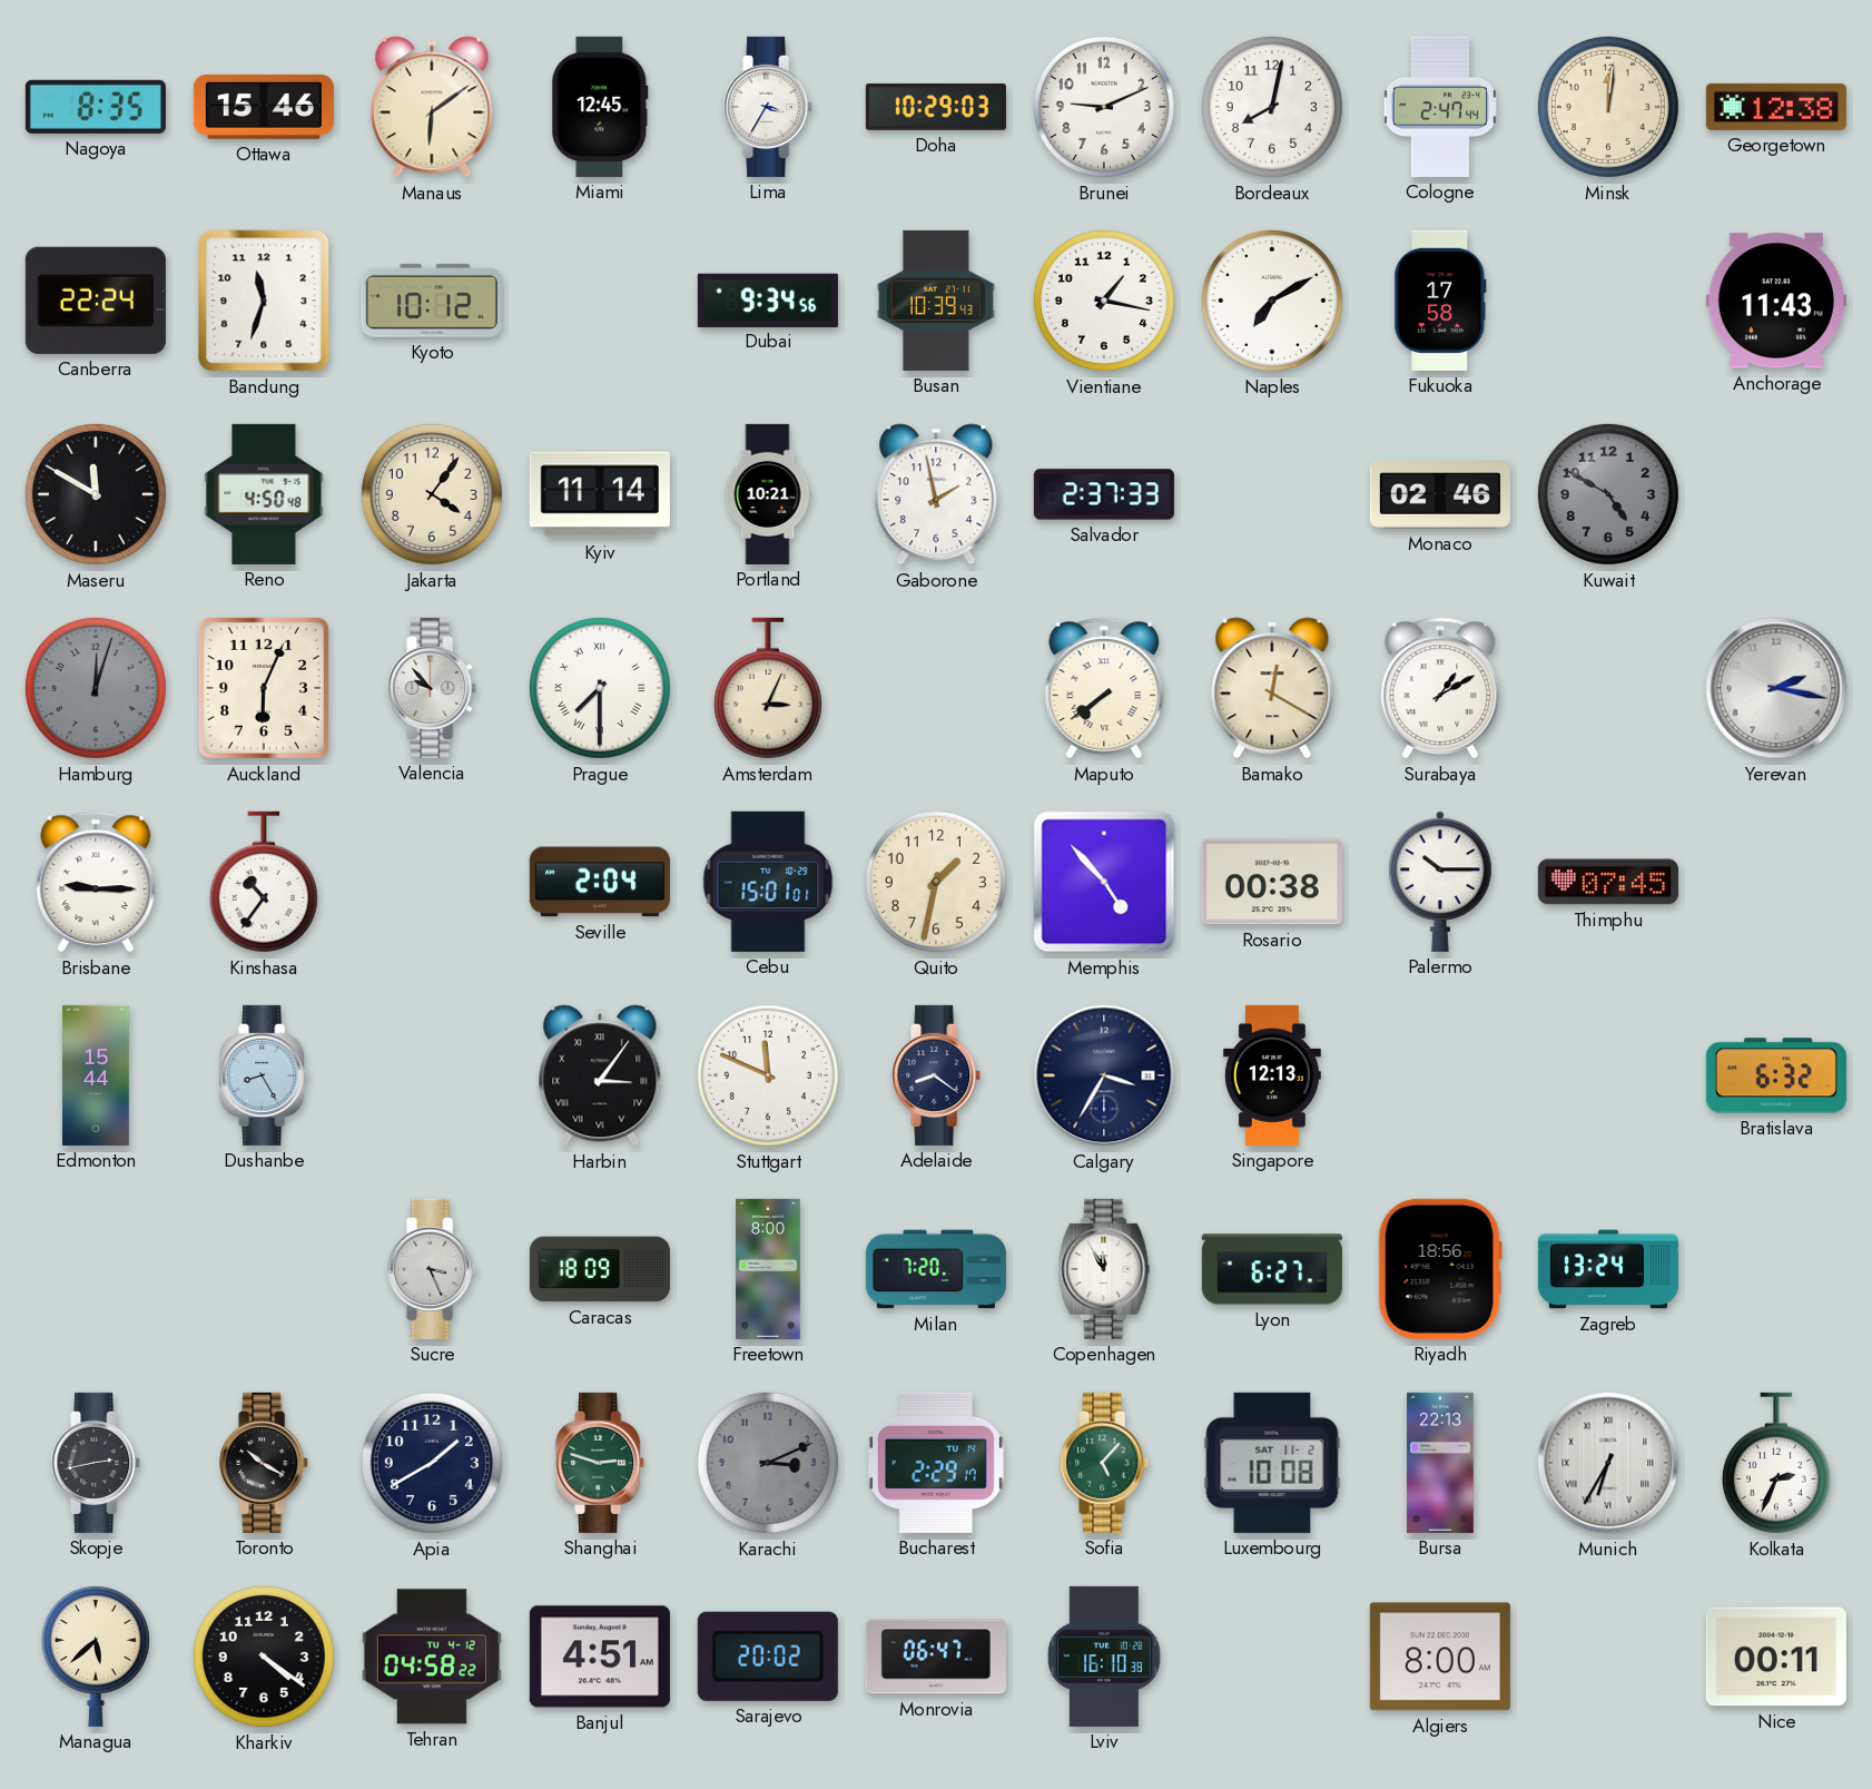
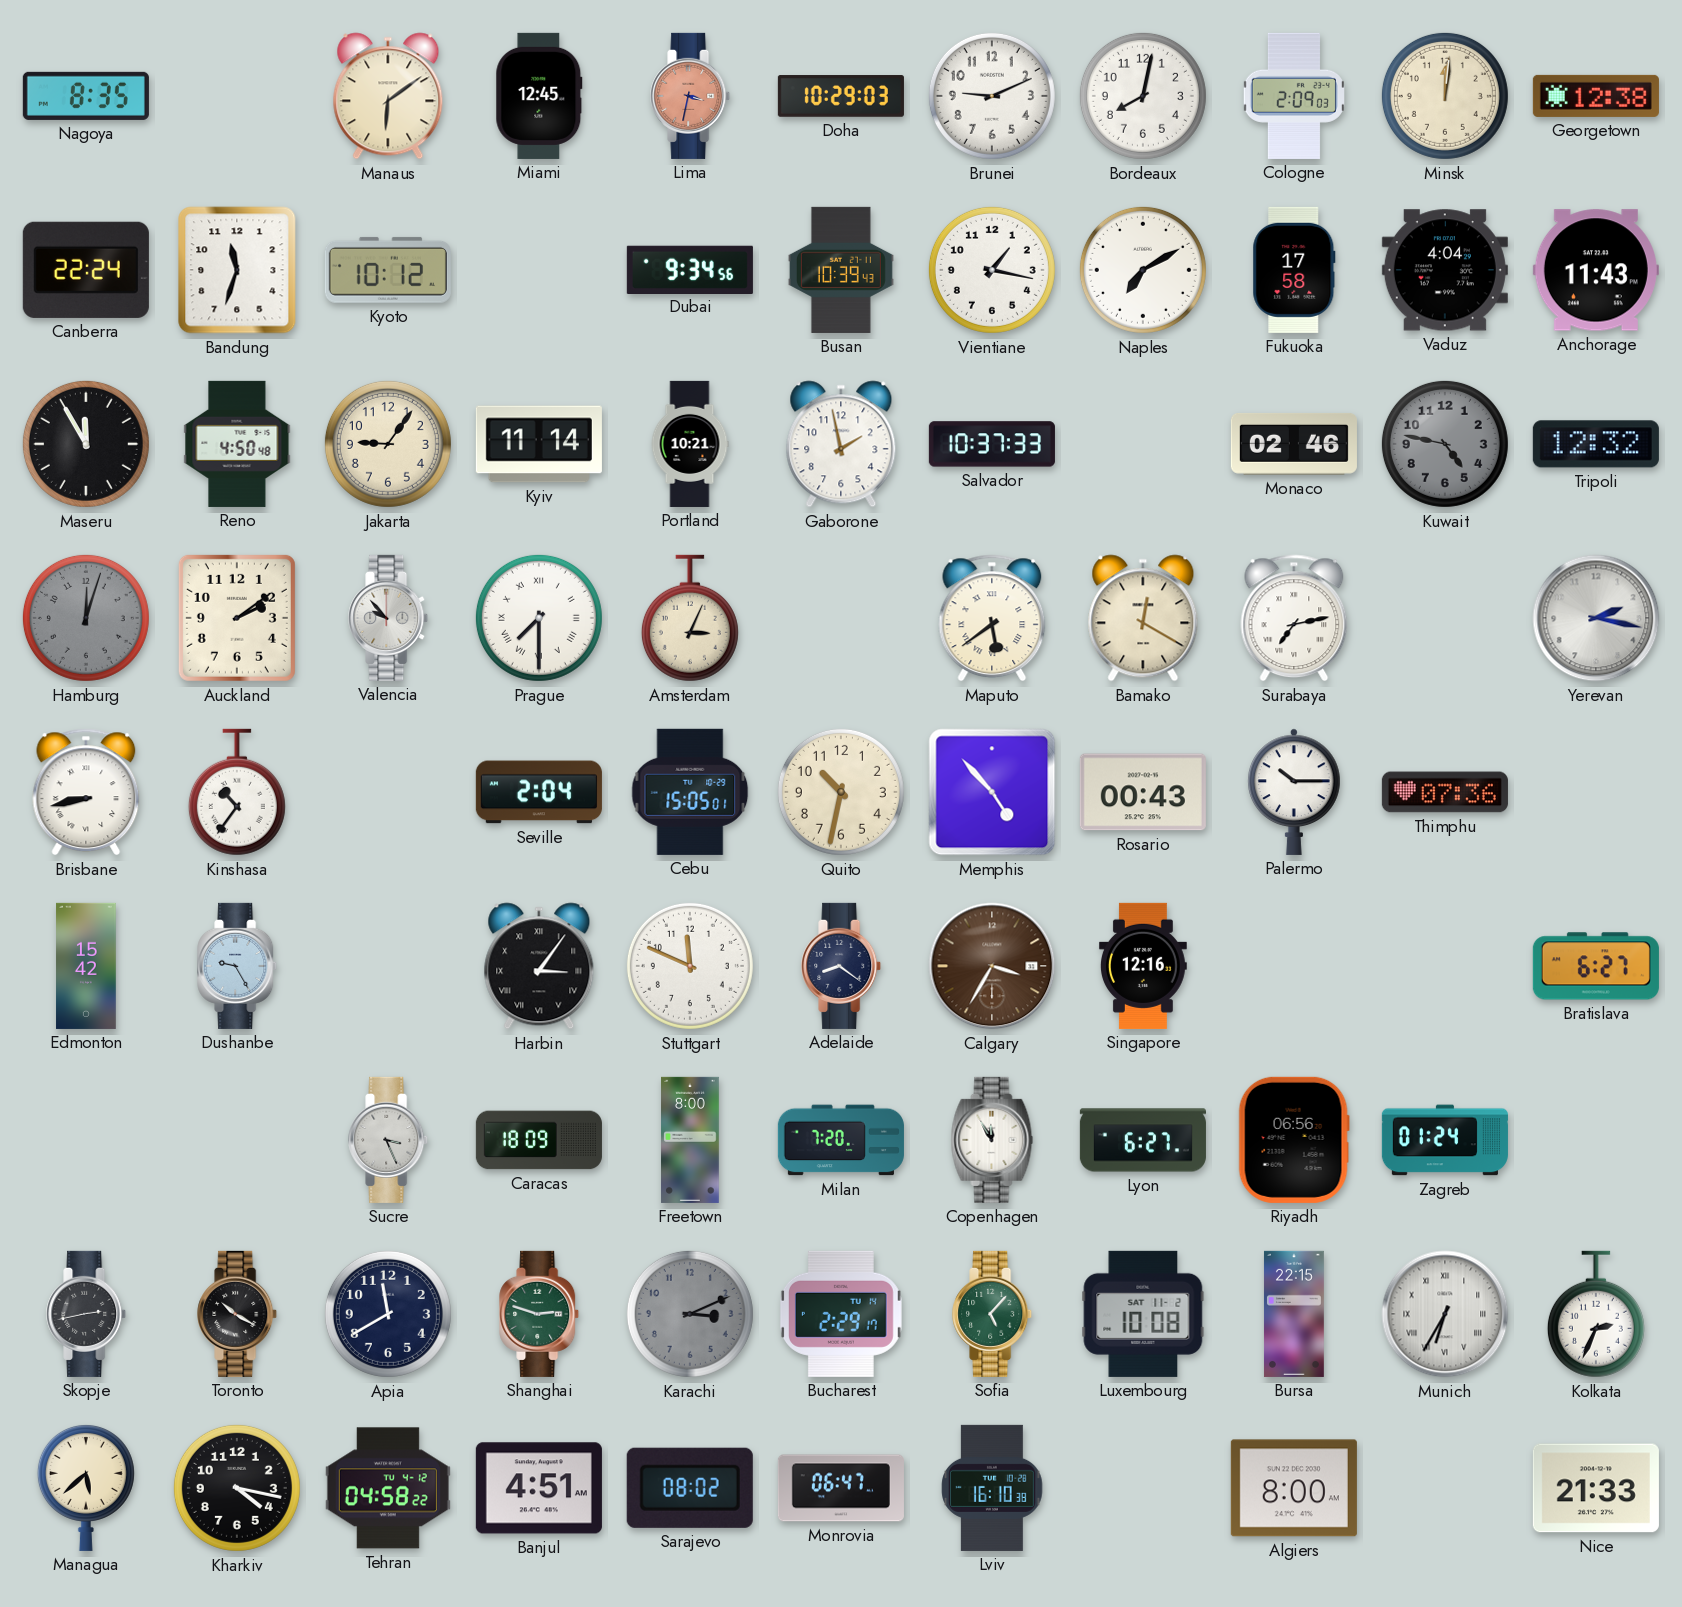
Ottawa: 15:46 -> none (264, 107)
Lima: 3:35 -> 3:32 (691, 96)
Lima dial: white -> salmon (691, 96)
Cologne: 2:47 -> 2:09 (1294, 96)
Vaduz: none -> 4:04 (1445, 270)
Maseru: 11:50 -> 11:55 (86, 444)
Jakarta: 4:06 -> 9:06 (388, 444)
Salvador: 2:37 -> 10:37 (992, 444)
Kuwait: 4:50 -> 4:47 (1445, 444)
Tripoli: none -> 12:32 (1596, 444)
Auckland: 6:04 -> 2:09 (237, 618)
Maputo: 7:39 -> 5:39 (992, 618)
Surabaya: 1:10 -> 7:13 (1294, 618)
Brisbane: 9:15 -> 8:43 (86, 792)
Cebu: 15:01 -> 15:05 (690, 792)
Quito: 1:32 -> 10:32 (841, 792)
Rosario: 00:38 -> 00:43 (1143, 792)
Thimphu: 07:45 -> 07:36 (1445, 792)
Edmonton: 15:44 -> 15:42 (86, 966)
Dushanbe: 8:25 -> 9:25 (238, 966)
Calgary dial: navy -> brown (992, 966)
Singapore: 12:13 -> 12:16 (1143, 966)
Bratislava: 6:32 -> 6:27 (1596, 966)
Riyadh: 18:56 -> 06:56 (1294, 1140)
Zagreb: 13:24 -> 01:24 (1445, 1140)
Apia: 1:40 -> 11:40 (388, 1314)
Bursa: 22:13 -> 22:15 (1294, 1314)
Kharkiv: 4:21 -> 4:17 (237, 1488)
Sarajevo: 20:02 -> 08:02 (690, 1488)
Nice: 00:11 -> 21:33 (1596, 1488)
